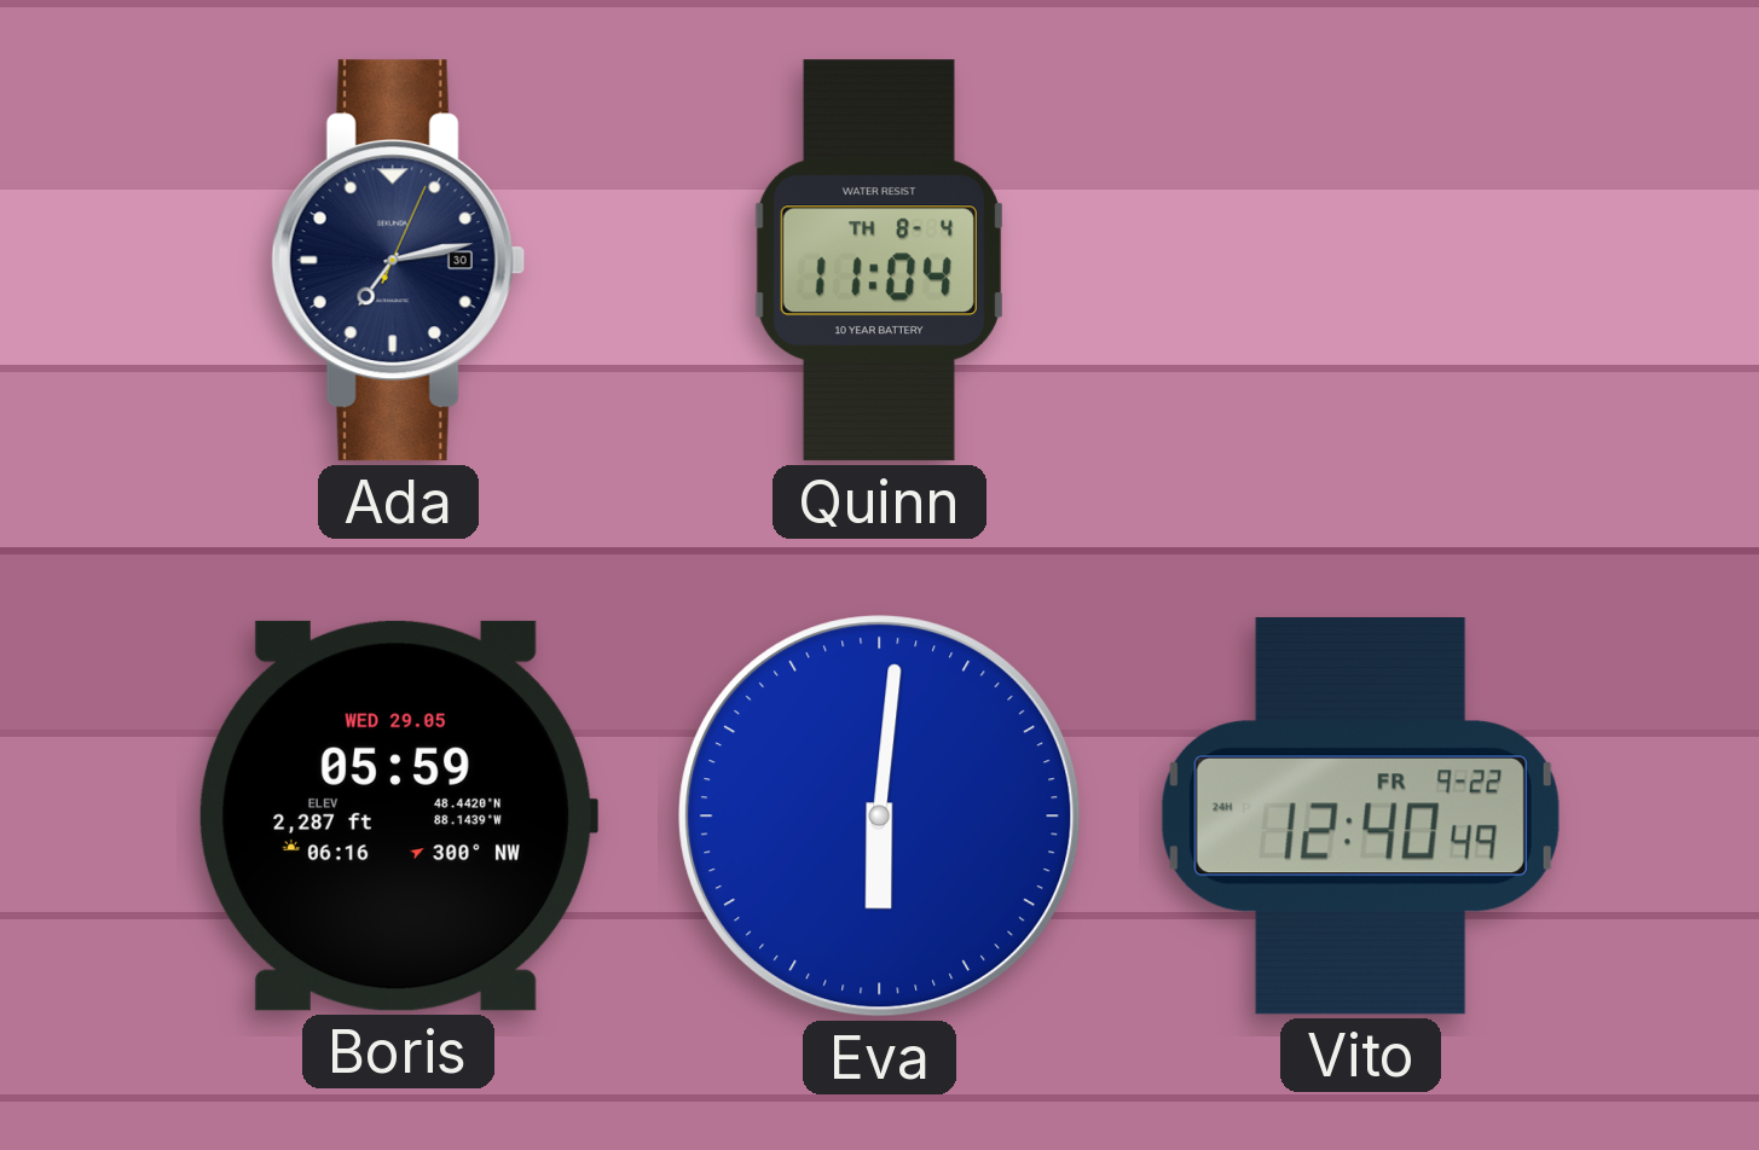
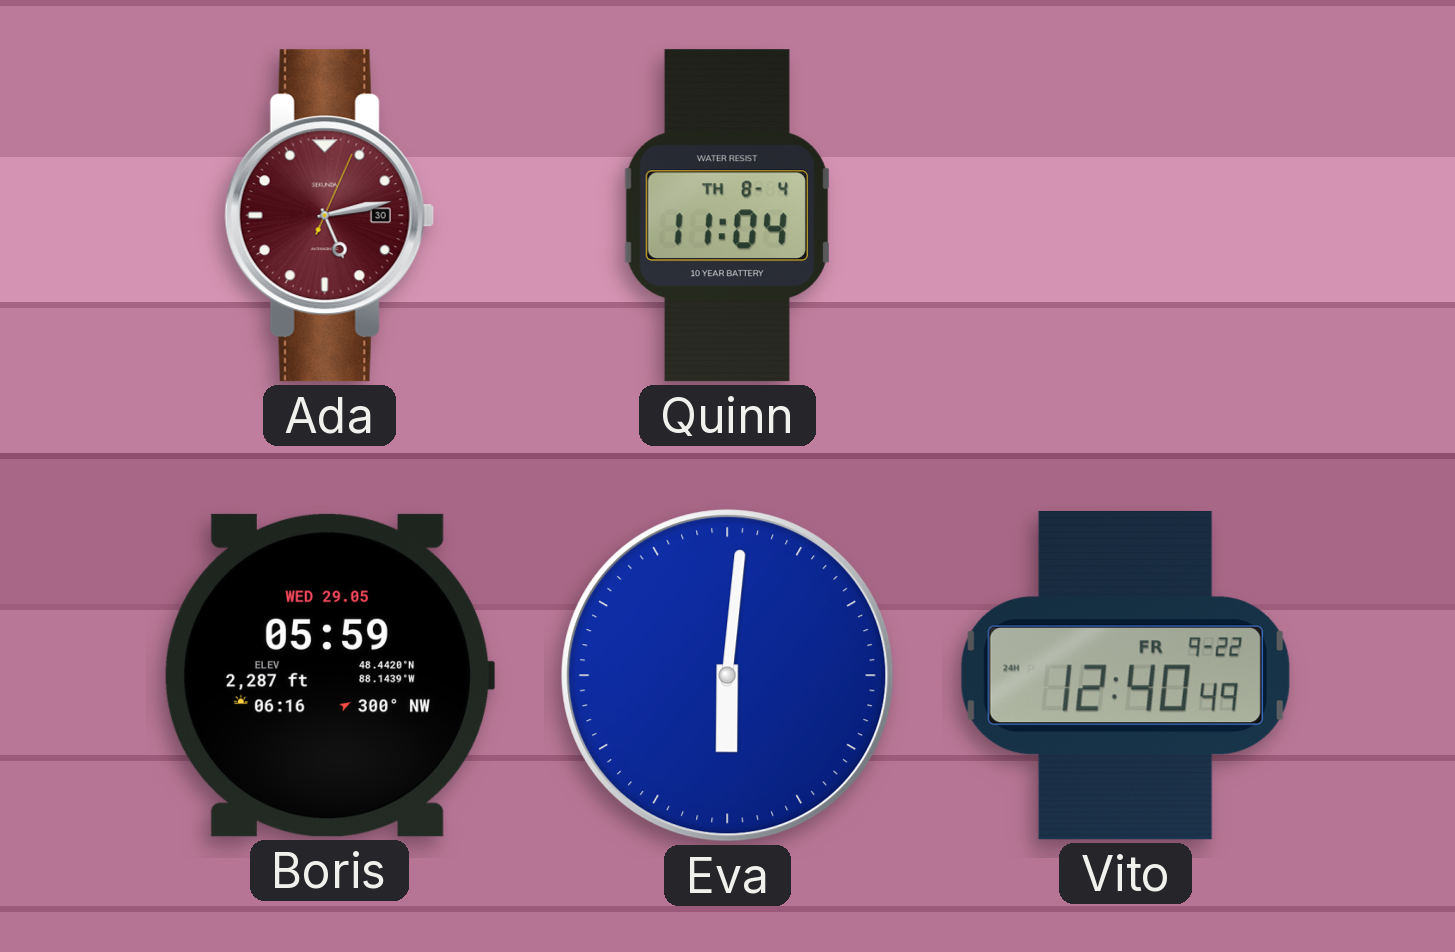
Ada: 7:13 -> 5:13 (329, 216)
Ada dial: navy -> burgundy (329, 216)
